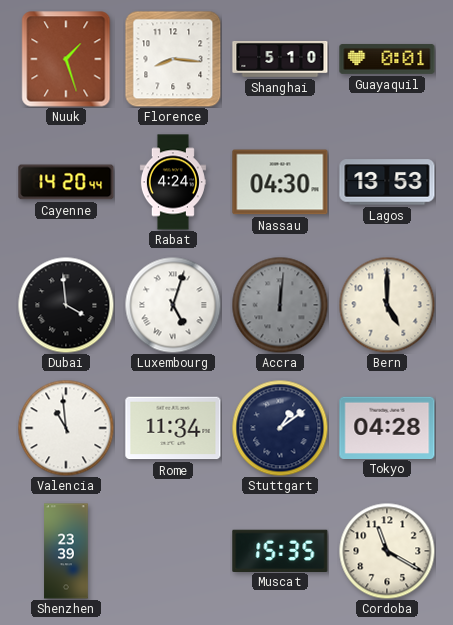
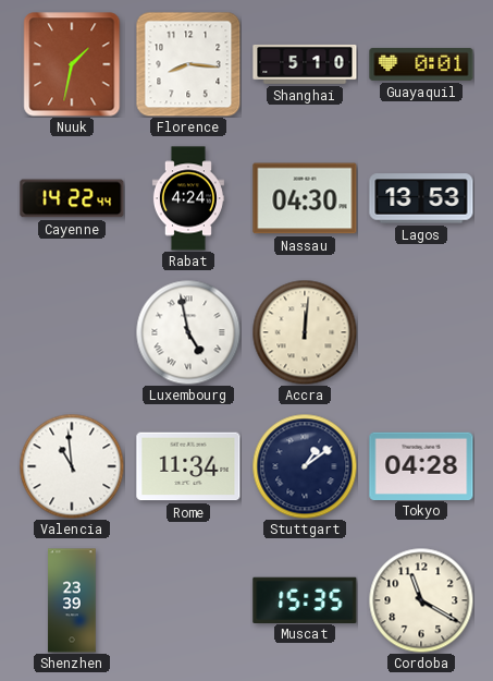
Nuuk: 1:27 -> 1:32 (72, 64)
Cayenne: 14:20 -> 14:22 (72, 198)
Dubai: 3:59 -> none (66, 305)
Luxembourg: 5:03 -> 4:58 (188, 332)
Accra dial: grey -> cream (305, 332)
Bern: 5:00 -> none (387, 305)
